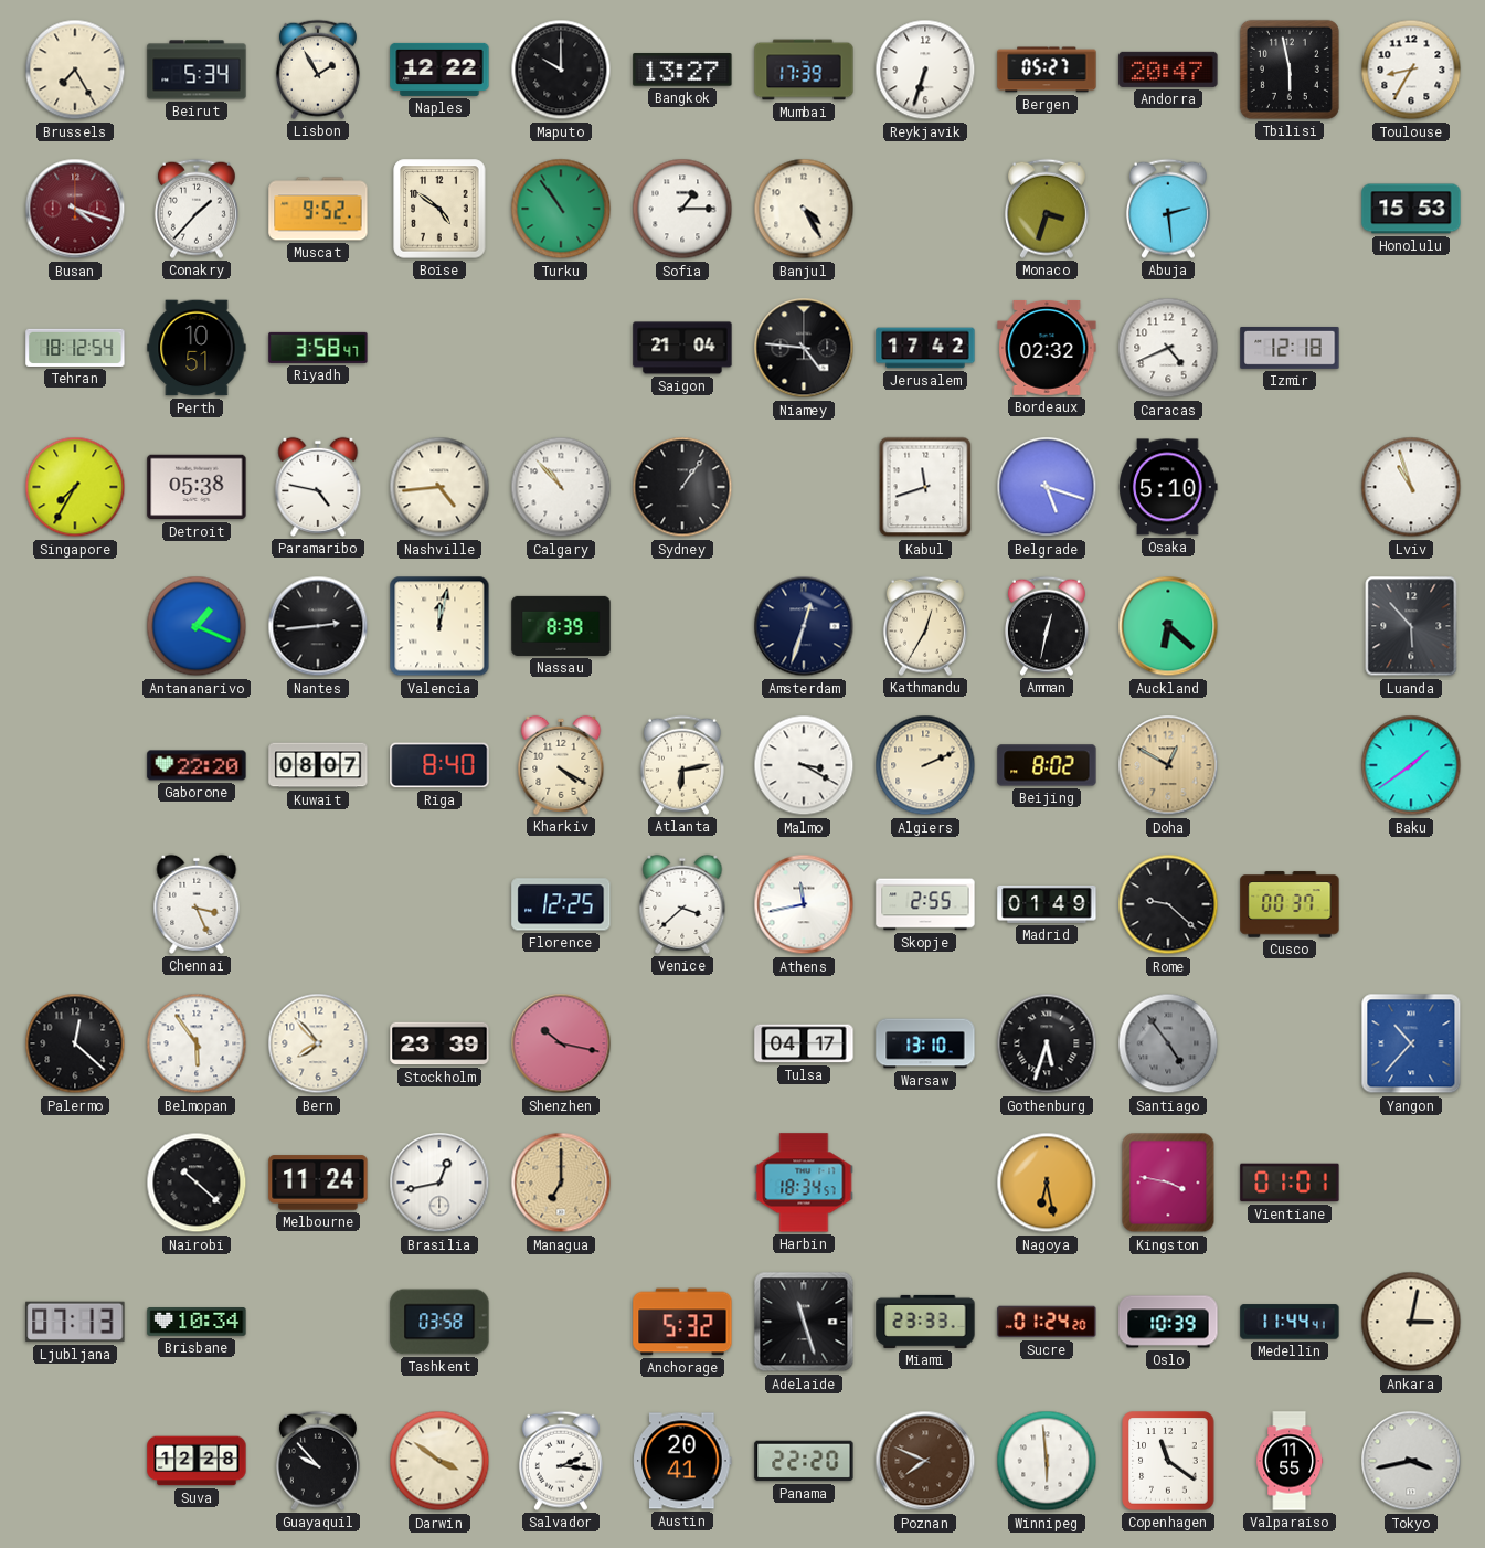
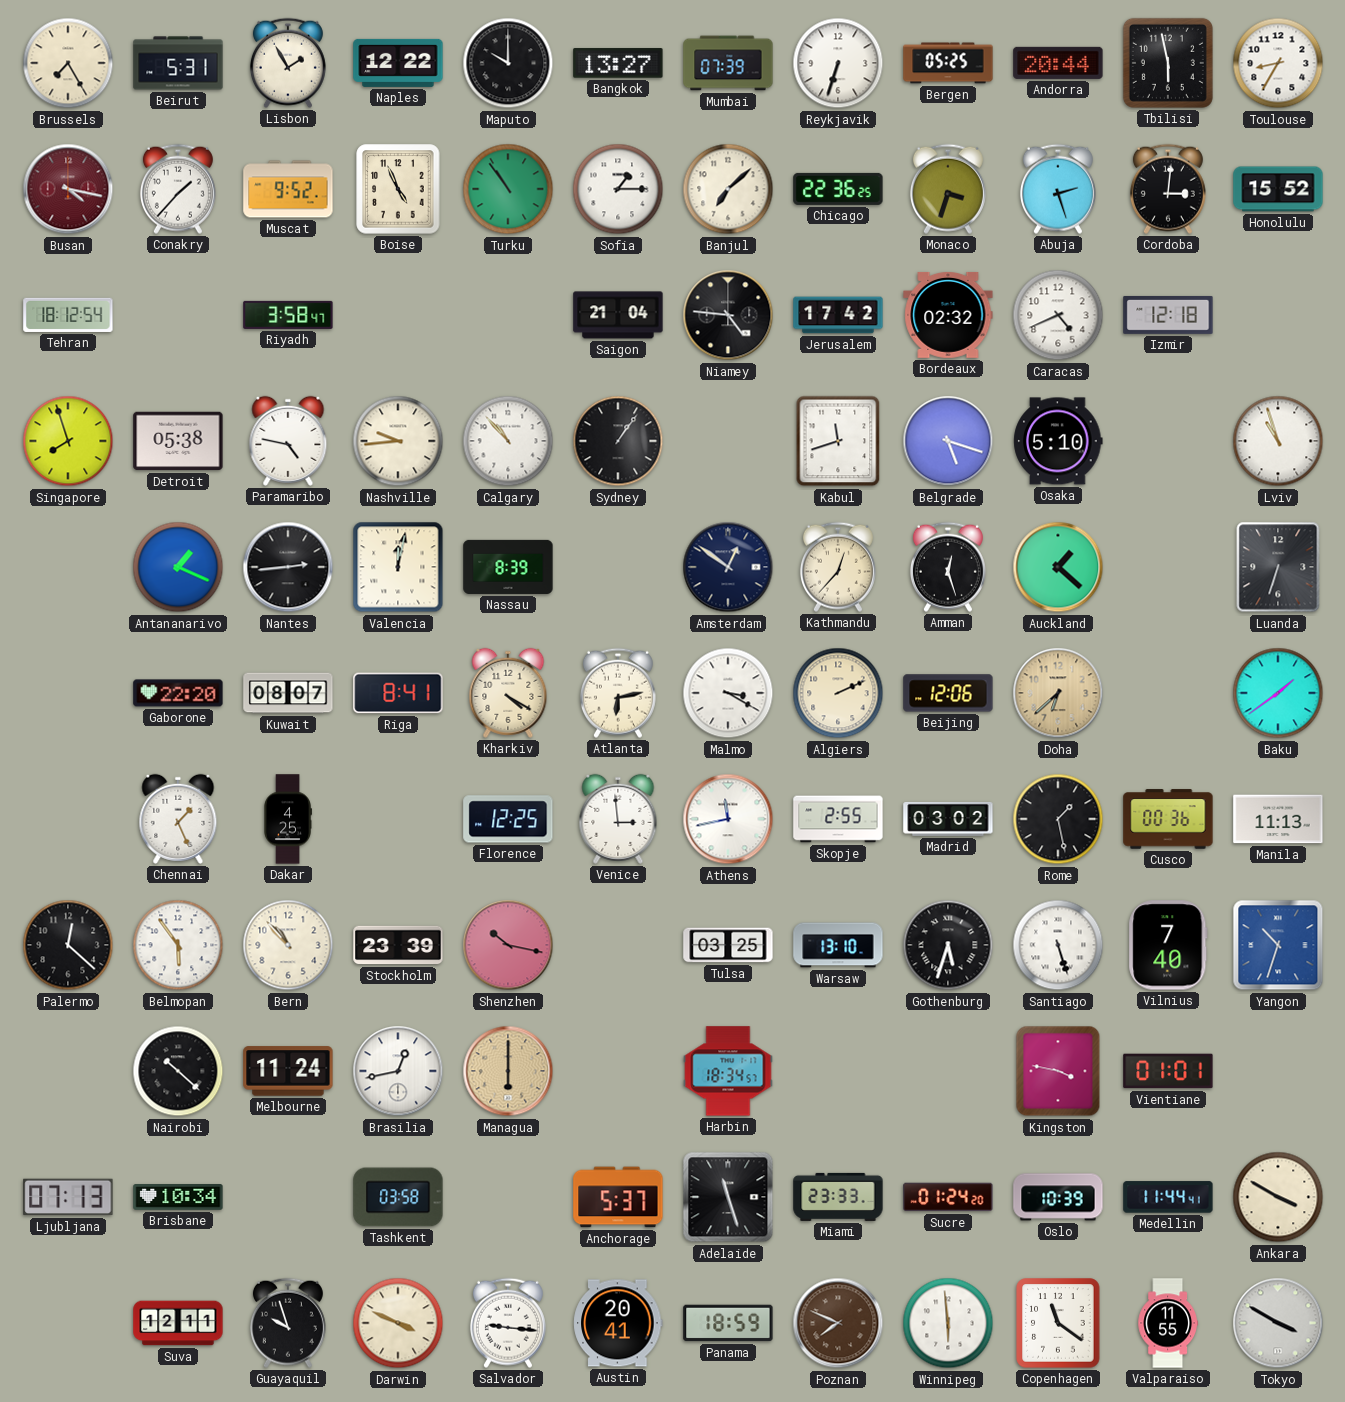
Beirut: 5:34 -> 5:31 (178, 63)
Mumbai: 17:39 -> 07:39 (728, 63)
Bergen: 05:27 -> 05:25 (948, 63)
Andorra: 20:47 -> 20:44 (1058, 63)
Busan: 4:18 -> 4:17 (68, 189)
Boise: 4:51 -> 4:56 (398, 189)
Banjul: 4:25 -> 7:08 (728, 189)
Chicago: none -> 22:36 (838, 189)
Abuja: 2:29 -> 2:27 (1058, 189)
Cordoba: none -> 3:01 (1168, 189)
Honolulu: 15:53 -> 15:52 (1278, 189)
Perth: 10:51 -> none (197, 348)
Singapore: 7:35 -> 7:57 (68, 441)
Nashville: 4:44 -> 9:44 (398, 441)
Amsterdam: 12:33 -> 12:51 (728, 567)
Kathmandu: 12:35 -> 12:37 (838, 567)
Amman: 12:32 -> 12:27 (948, 567)
Auckland: 6:22 -> 1:22 (1058, 567)
Luanda: 5:53 -> 6:33 (1278, 567)
Riga: 8:40 -> 8:41 (398, 693)
Beijing: 8:02 -> 12:06 (948, 693)
Doha: 12:50 -> 6:38 (1058, 693)
Chennai: 3:26 -> 1:26 (178, 819)
Dakar: none -> 4:25 (288, 819)
Venice: 3:38 -> 2:59 (618, 819)
Madrid: 01:49 -> 03:02 (948, 819)
Rome: 9:22 -> 1:28 (1058, 819)
Cusco: 00:37 -> 00:36 (1168, 819)
Manila: none -> 11:13 (1278, 819)
Bern: 7:53 -> 10:53 (288, 945)
Tulsa: 04:17 -> 03:25 (728, 945)
Santiago: 4:54 -> 5:27 (1058, 945)
Santiago dial: grey -> white (1058, 945)
Vilnius: none -> 7:40 (1168, 945)
Yangon: 10:37 -> 10:33 (1278, 945)
Managua: 7:00 -> 6:00 (508, 1071)
Nagoya: 6:28 -> none (1047, 1183)
Anchorage: 5:32 -> 5:37 (618, 1197)
Ankara: 3:02 -> 3:50 (1278, 1197)
Suva: 12:28 -> 12:11 (178, 1323)
Guayaquil: 9:53 -> 9:57 (288, 1323)
Darwin: 3:51 -> 3:49 (398, 1323)
Salvador: 2:16 -> 9:16 (508, 1323)
Panama: 22:20 -> 18:59 (728, 1323)
Tokyo: 3:43 -> 3:50 (1278, 1323)
